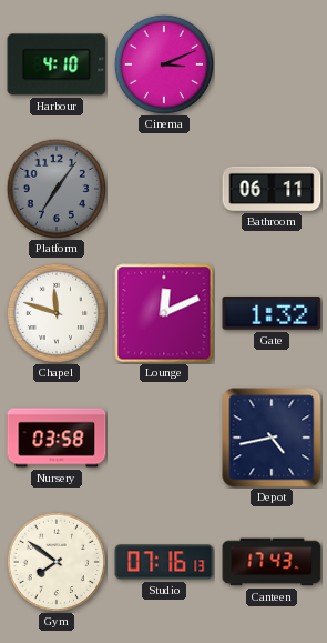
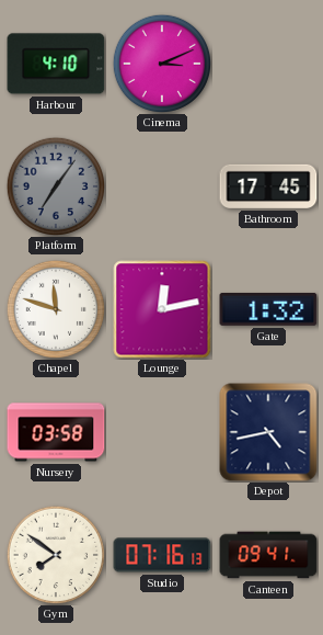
Bathroom: 06:11 -> 17:45 (268, 186)
Lounge: 12:11 -> 12:13 (162, 309)
Canteen: 17:43 -> 09:41 (268, 555)
